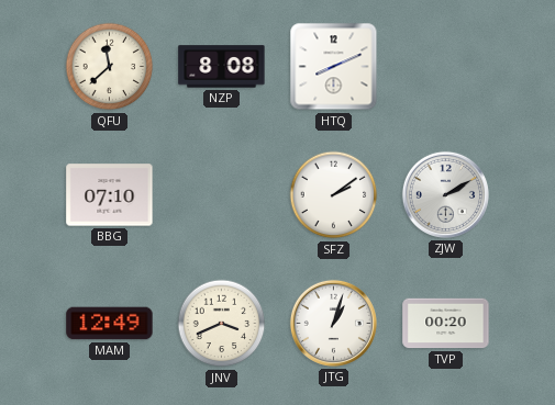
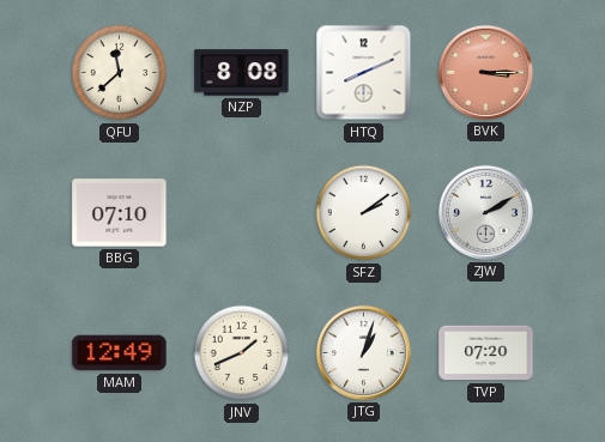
BVK: none -> 3:15 (485, 72)
JNV: 3:41 -> 1:41 (242, 353)
TVP: 00:20 -> 07:20 (486, 353)
